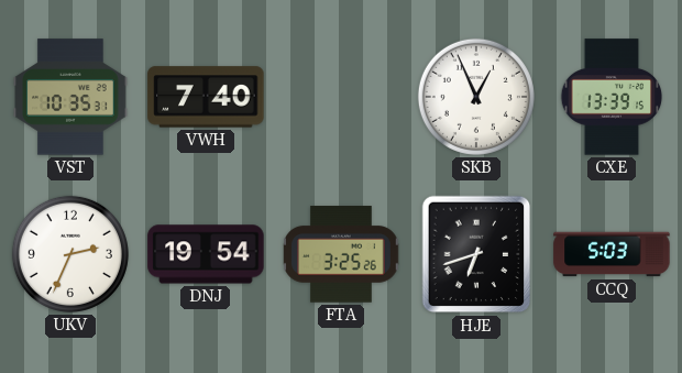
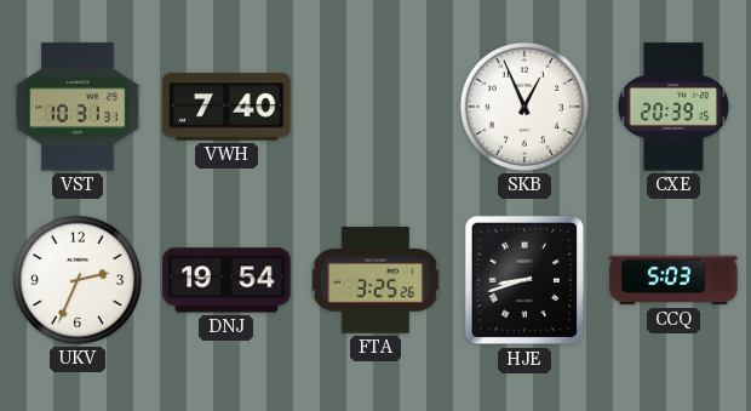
VST: 10:35 -> 10:31 (78, 107)
CXE: 13:39 -> 20:39 (673, 107)
HJE: 6:42 -> 8:42 (524, 280)
